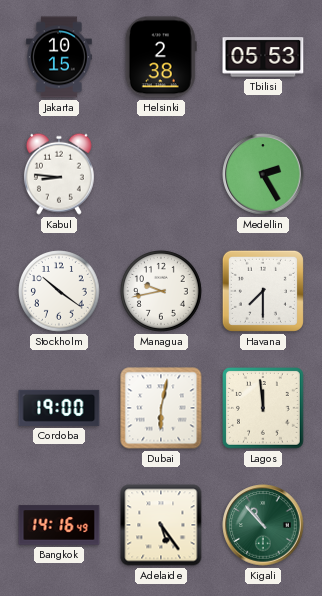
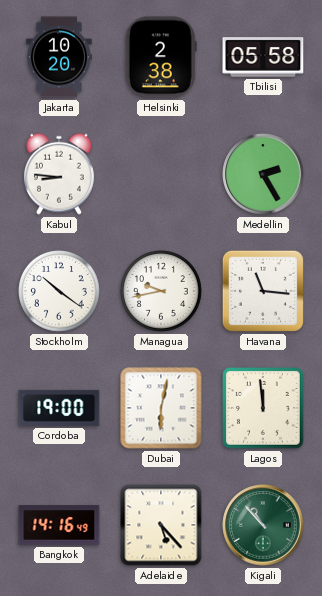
Jakarta: 10:15 -> 10:20 (60, 57)
Tbilisi: 05:53 -> 05:58 (263, 57)
Havana: 7:30 -> 11:16 (263, 291)
Adelaide: 5:24 -> 5:23 (161, 525)
